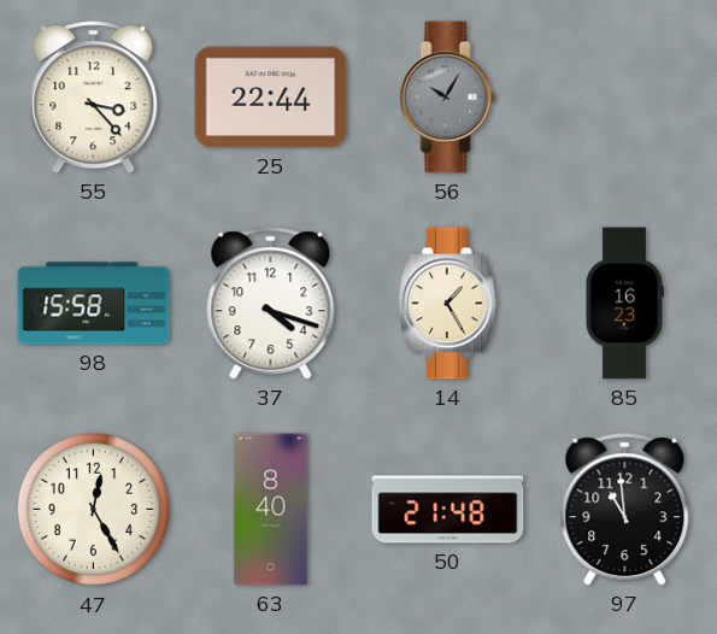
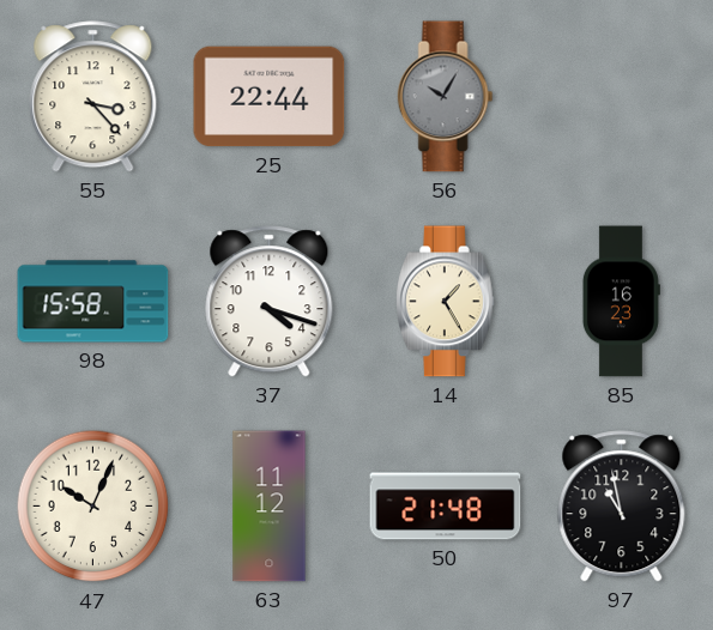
47: 12:25 -> 10:04 (93, 507)
63: 8:40 -> 11:12 (270, 507)
97: 10:59 -> 10:58 (622, 507)
